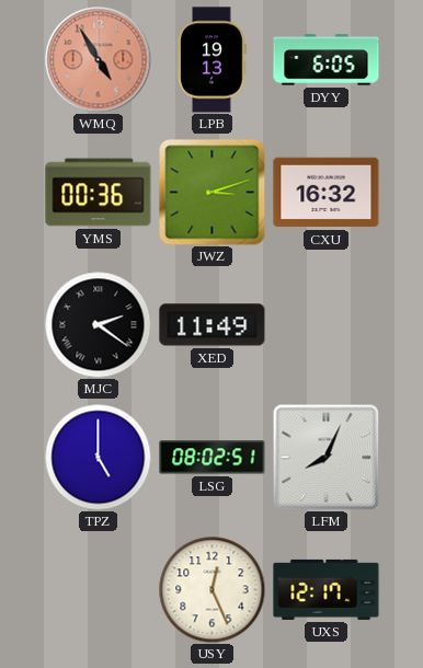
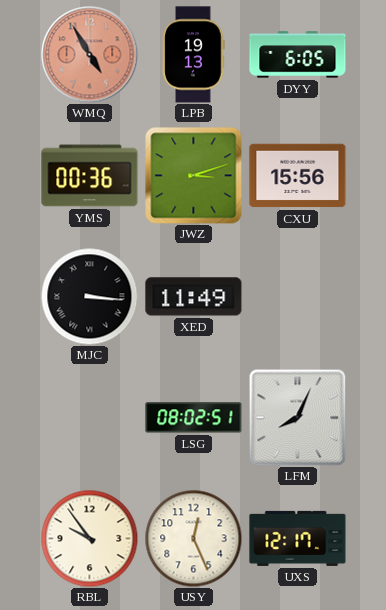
CXU: 16:32 -> 15:56 (298, 176)
MJC: 2:21 -> 3:16 (89, 296)
TPZ: 5:00 -> none (98, 457)
RBL: none -> 9:54 (89, 538)
